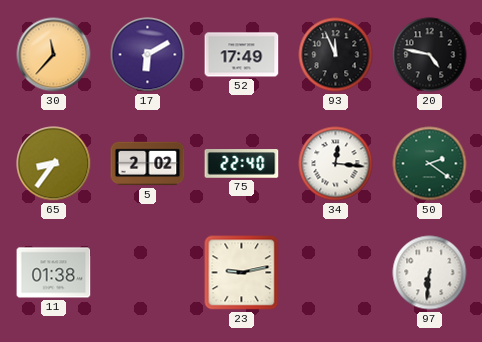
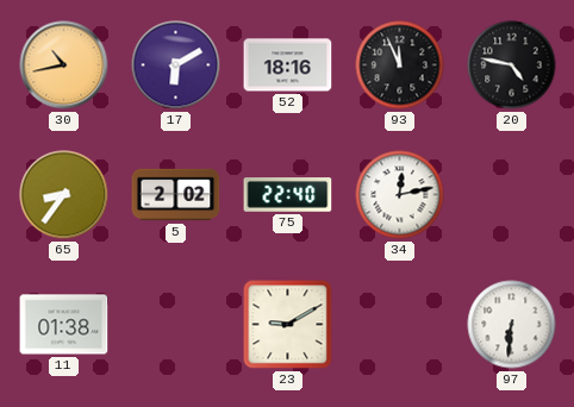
30: 11:37 -> 10:43 (64, 65)
52: 17:49 -> 18:16 (288, 65)
34: 12:16 -> 12:13 (400, 195)
50: 2:21 -> none (430, 164)
23: 9:13 -> 9:10 (288, 325)
